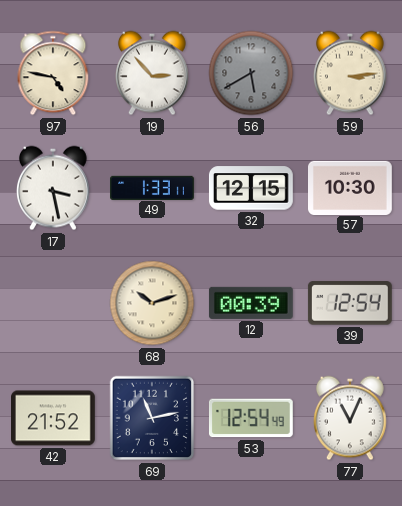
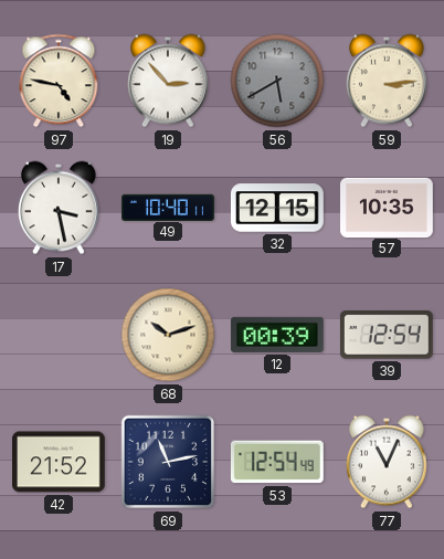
49: 1:33 -> 10:40 (169, 207)
57: 10:30 -> 10:35 (388, 207)
